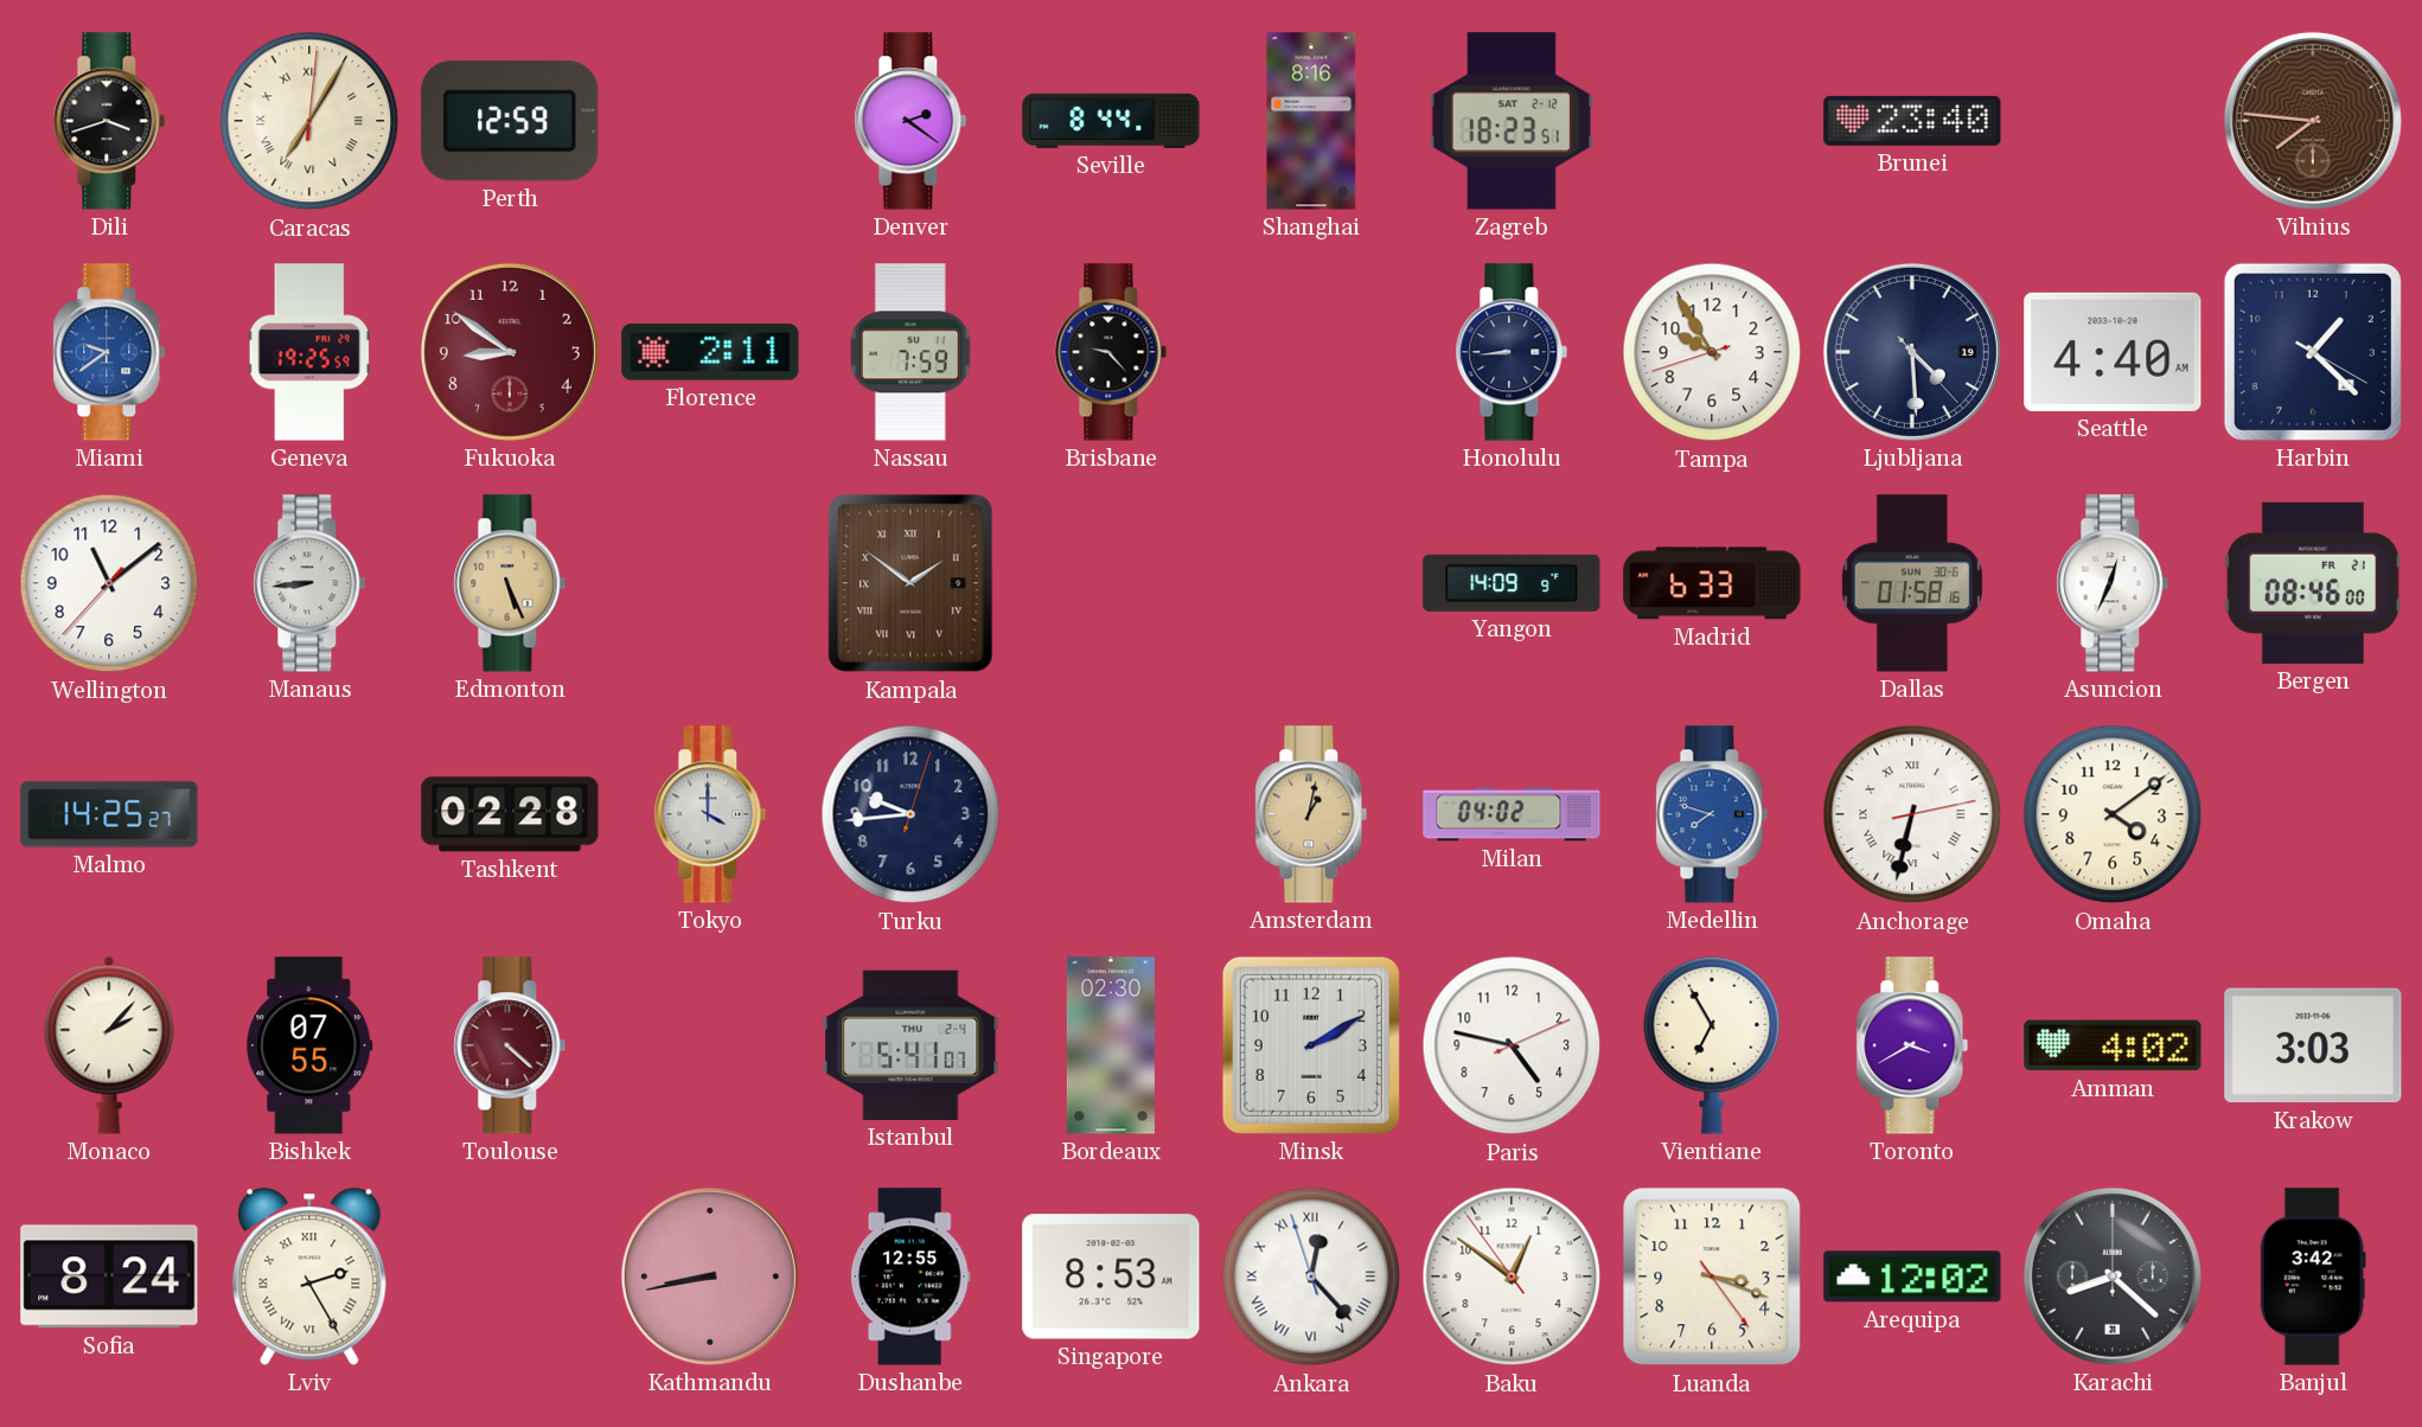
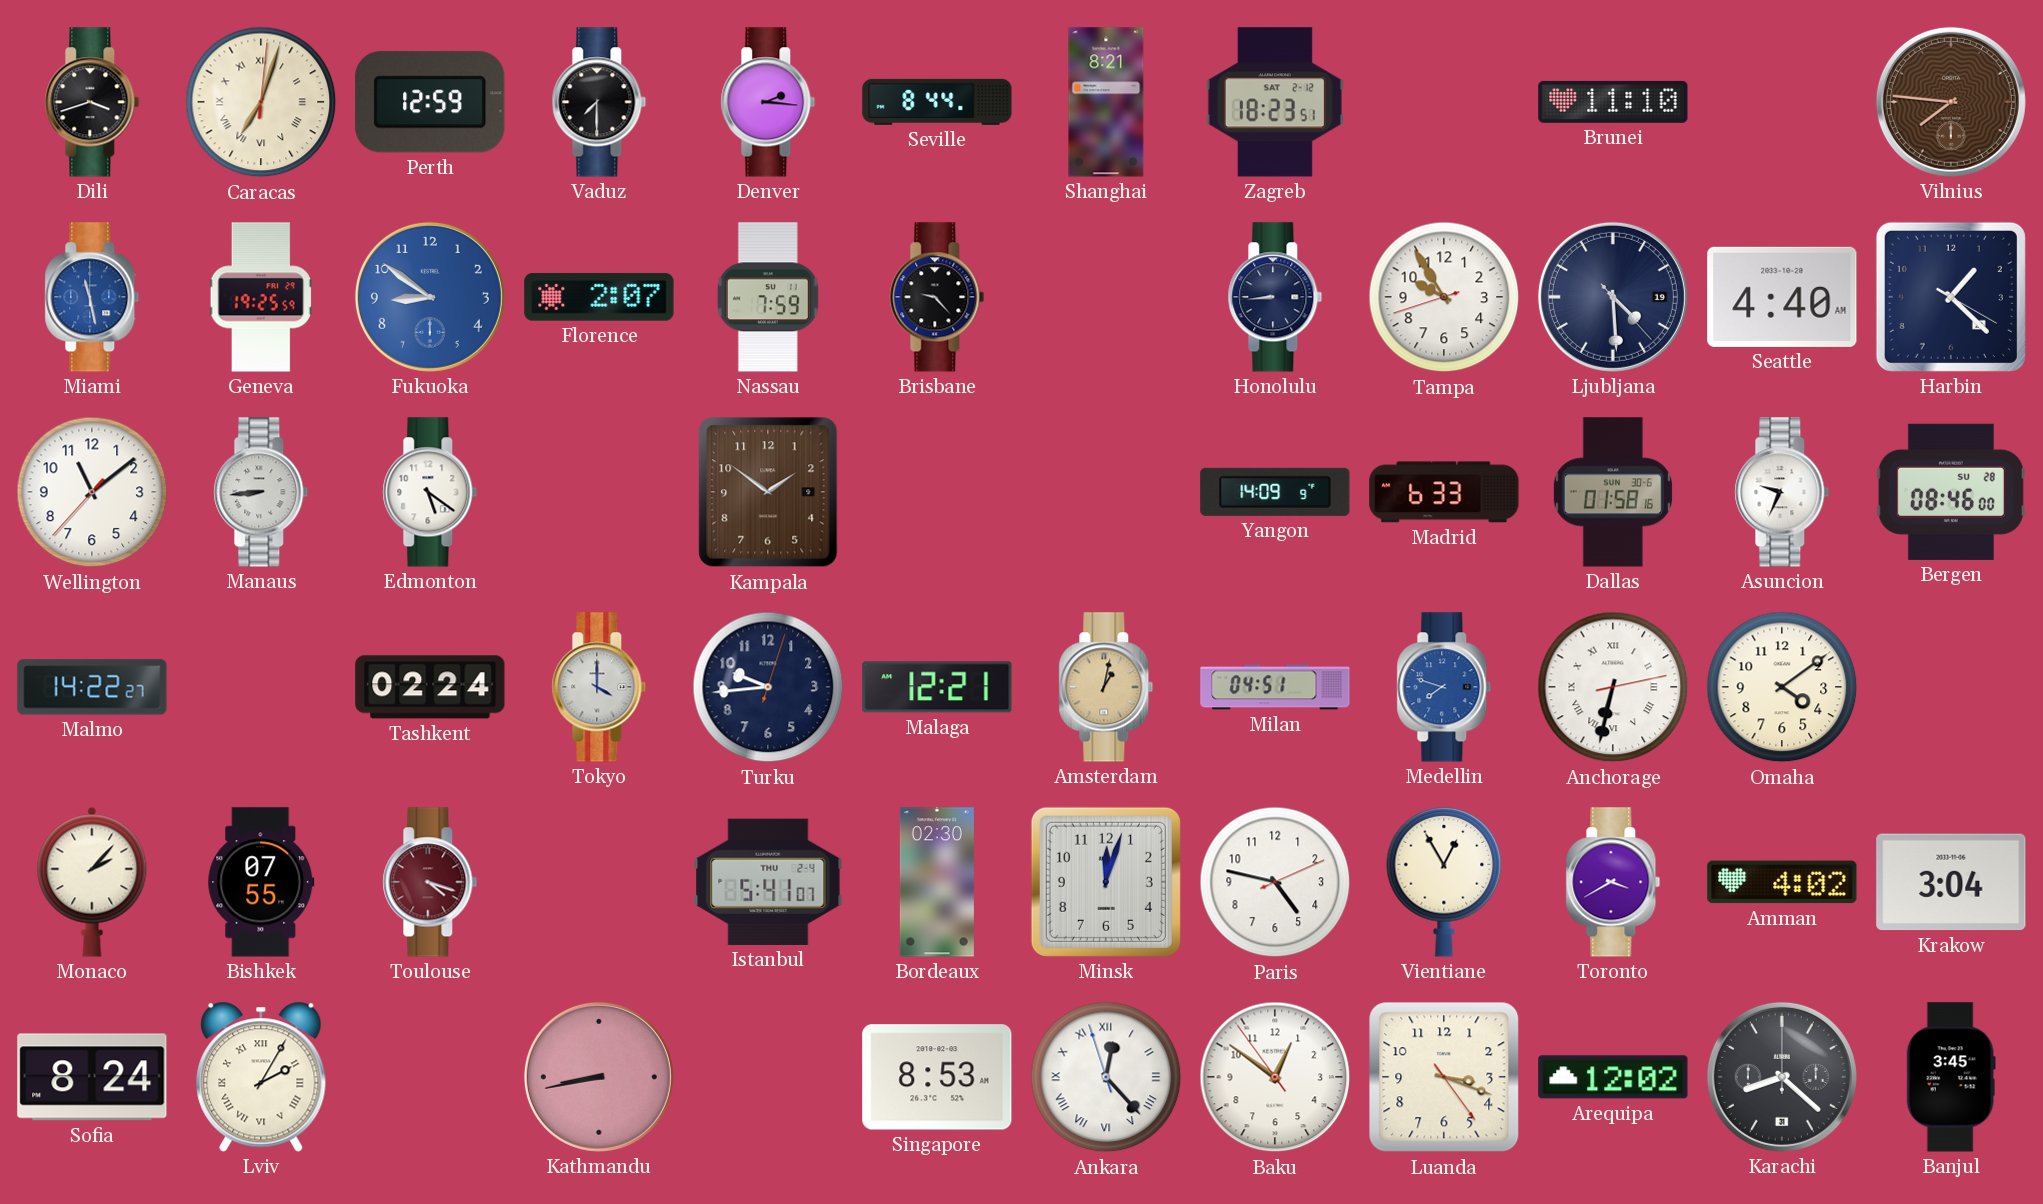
Caracas: 7:05 -> 7:03 (261, 102)
Vaduz: none -> 7:30 (599, 102)
Denver: 2:21 -> 2:16 (768, 102)
Shanghai: 8:16 -> 8:21 (1106, 102)
Brunei: 23:40 -> 11:10 (1613, 102)
Miami: 9:39 -> 11:28 (92, 297)
Fukuoka dial: burgundy -> blue (430, 297)
Florence: 2:11 -> 2:07 (599, 297)
Edmonton: 5:26 -> 5:21 (430, 492)
Edmonton dial: champagne -> white (430, 492)
Kampala numerals: Roman -> Arabic (768, 492)
Asuncion: 12:34 -> 9:34 (1782, 492)
Bergen date: FR 21 -> SU 28 (1951, 492)
Malmo: 14:25 -> 14:22 (92, 687)
Tashkent: 02:28 -> 02:24 (430, 687)
Malaga: none -> 12:21 (937, 687)
Milan: 04:02 -> 04:51 (1275, 687)
Toulouse: 4:22 -> 4:18 (430, 882)
Minsk: 2:10 -> 12:03 (1106, 882)
Vientiane: 6:55 -> 12:55 (1444, 882)
Krakow: 3:03 -> 3:04 (1951, 882)
Lviv: 2:25 -> 2:05 (261, 1077)
Dushanbe: 12:55 -> none (910, 1276)
Banjul: 3:42 -> 3:45 (1951, 1077)
